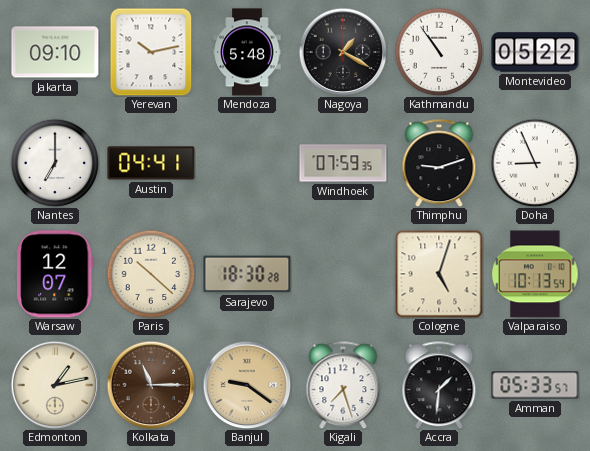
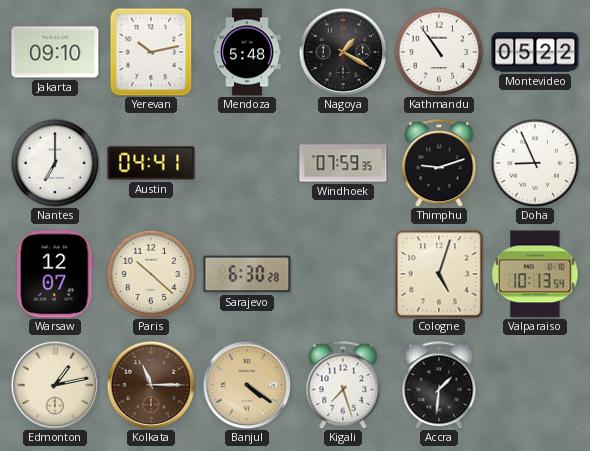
Sarajevo: 18:30 -> 6:30 (247, 274)
Banjul: 9:21 -> 4:21 (247, 385)
Amman: 05:33 -> none (535, 385)
